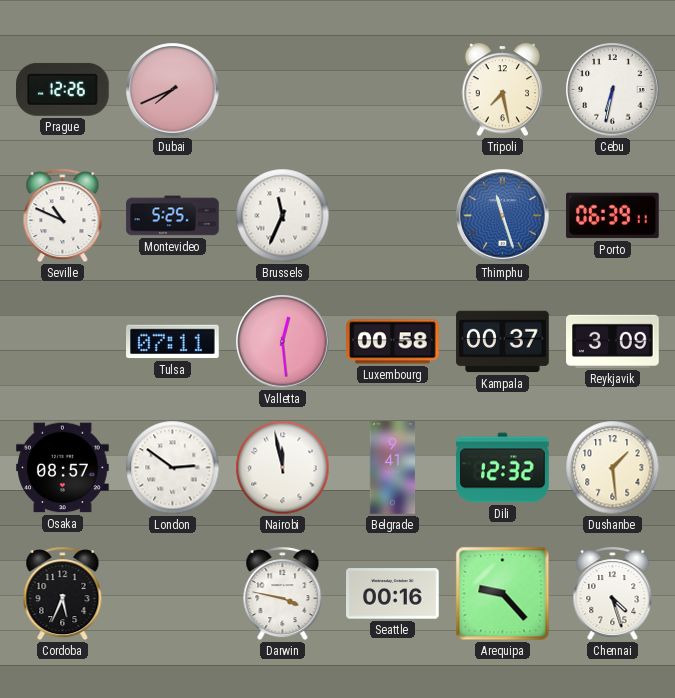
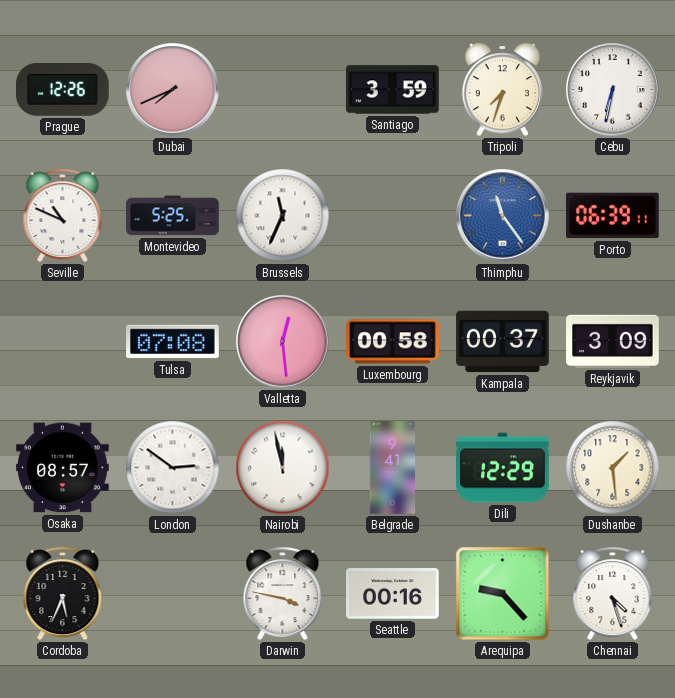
Santiago: none -> 3:59 (393, 90)
Tripoli: 7:28 -> 7:33 (503, 90)
Thimphu: 11:27 -> 11:24 (503, 216)
Tulsa: 07:11 -> 07:08 (173, 342)
Dili: 12:32 -> 12:29 (503, 468)
